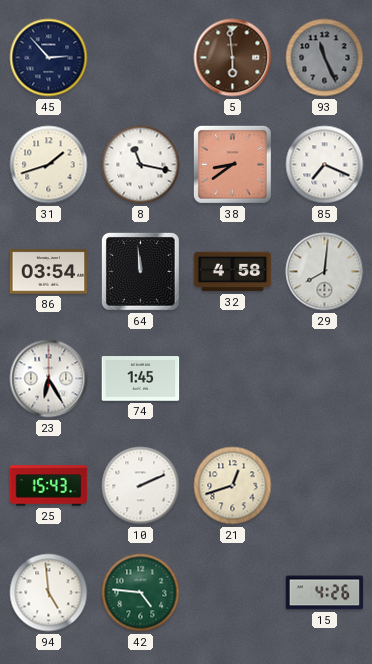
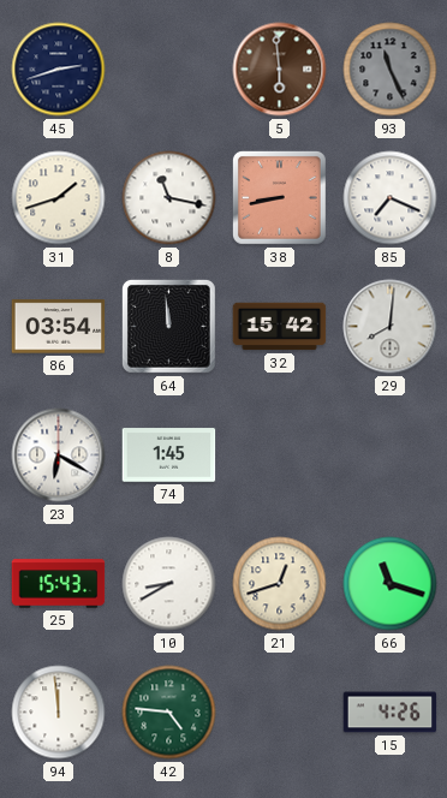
45: 2:53 -> 2:42 (59, 70)
38: 8:39 -> 8:43 (279, 197)
32: 4:58 -> 15:42 (280, 327)
23: 6:25 -> 6:20 (59, 455)
10: 2:11 -> 8:40 (169, 584)
66: none -> 11:18 (391, 584)
94: 4:59 -> 11:59 (59, 713)
